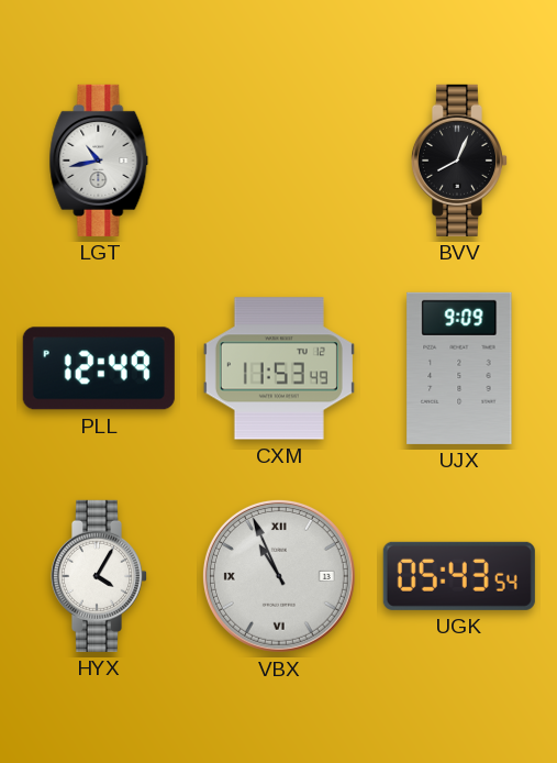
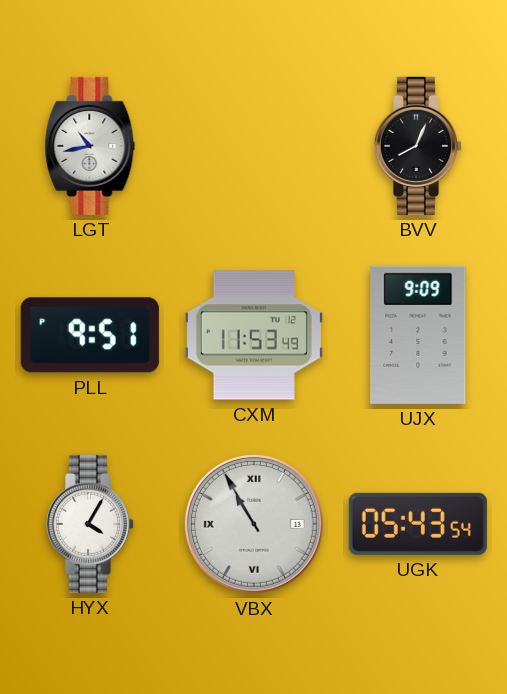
PLL: 12:49 -> 9:51 (90, 335)
VBX: 10:56 -> 10:55 (254, 524)
